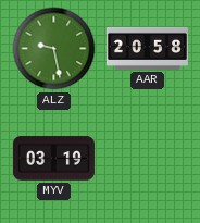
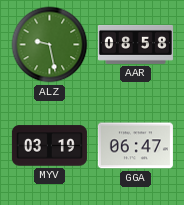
AAR: 20:58 -> 08:58 (135, 44)
GGA: none -> 06:47 (135, 146)
